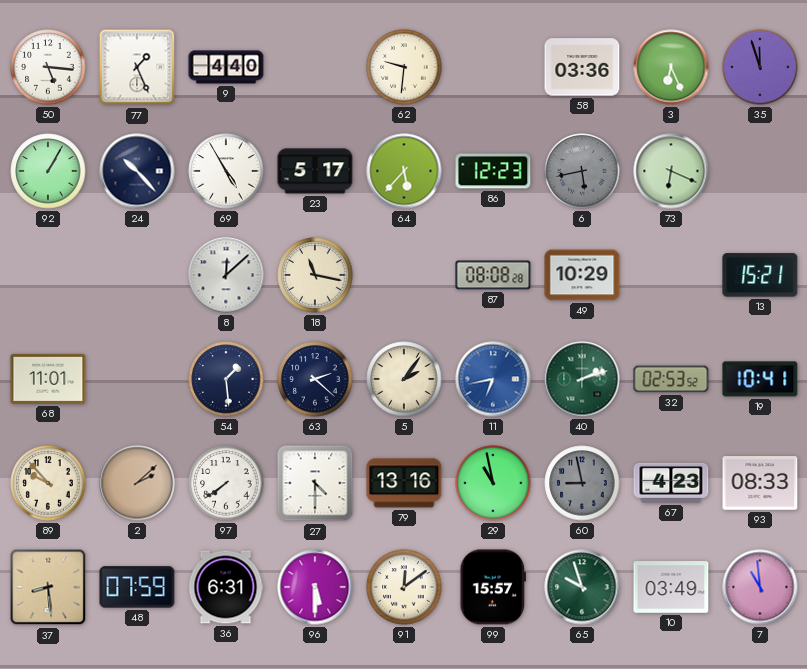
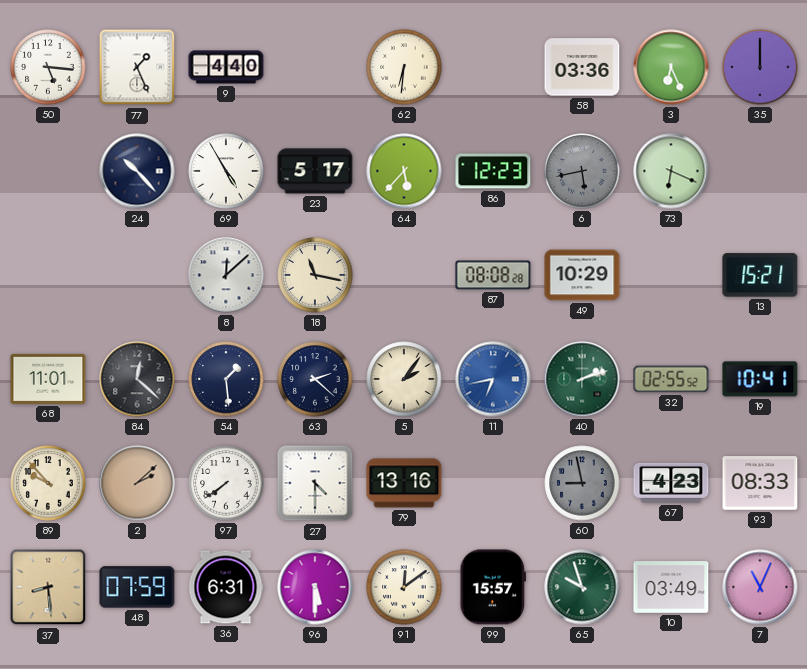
62: 9:31 -> 6:31 (404, 67)
35: 11:57 -> 12:00 (760, 67)
92: 1:05 -> none (48, 171)
84: none -> 12:22 (137, 379)
32: 02:53 -> 02:55 (671, 379)
29: 10:58 -> none (493, 483)
7: 10:59 -> 11:04 (760, 587)
